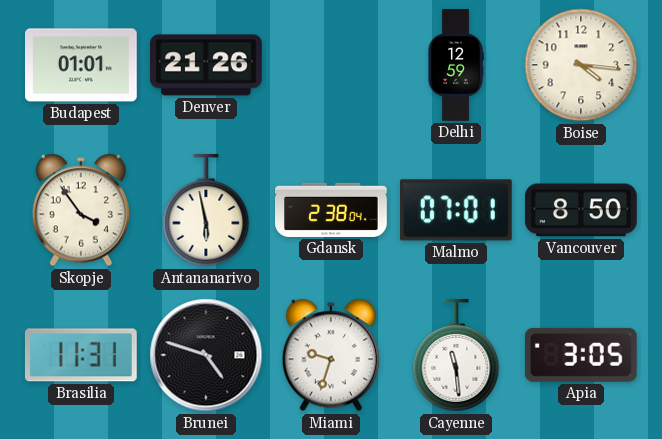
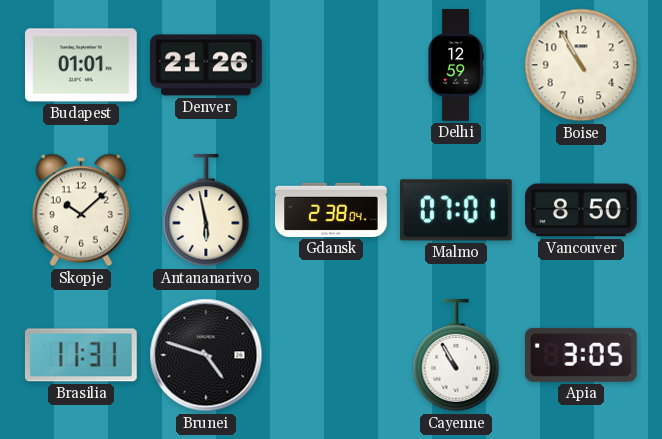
Boise: 4:16 -> 10:55 (581, 65)
Skopje: 3:54 -> 10:08 (81, 210)
Miami: 9:33 -> none (331, 355)
Cayenne: 11:29 -> 10:55 (456, 356)
